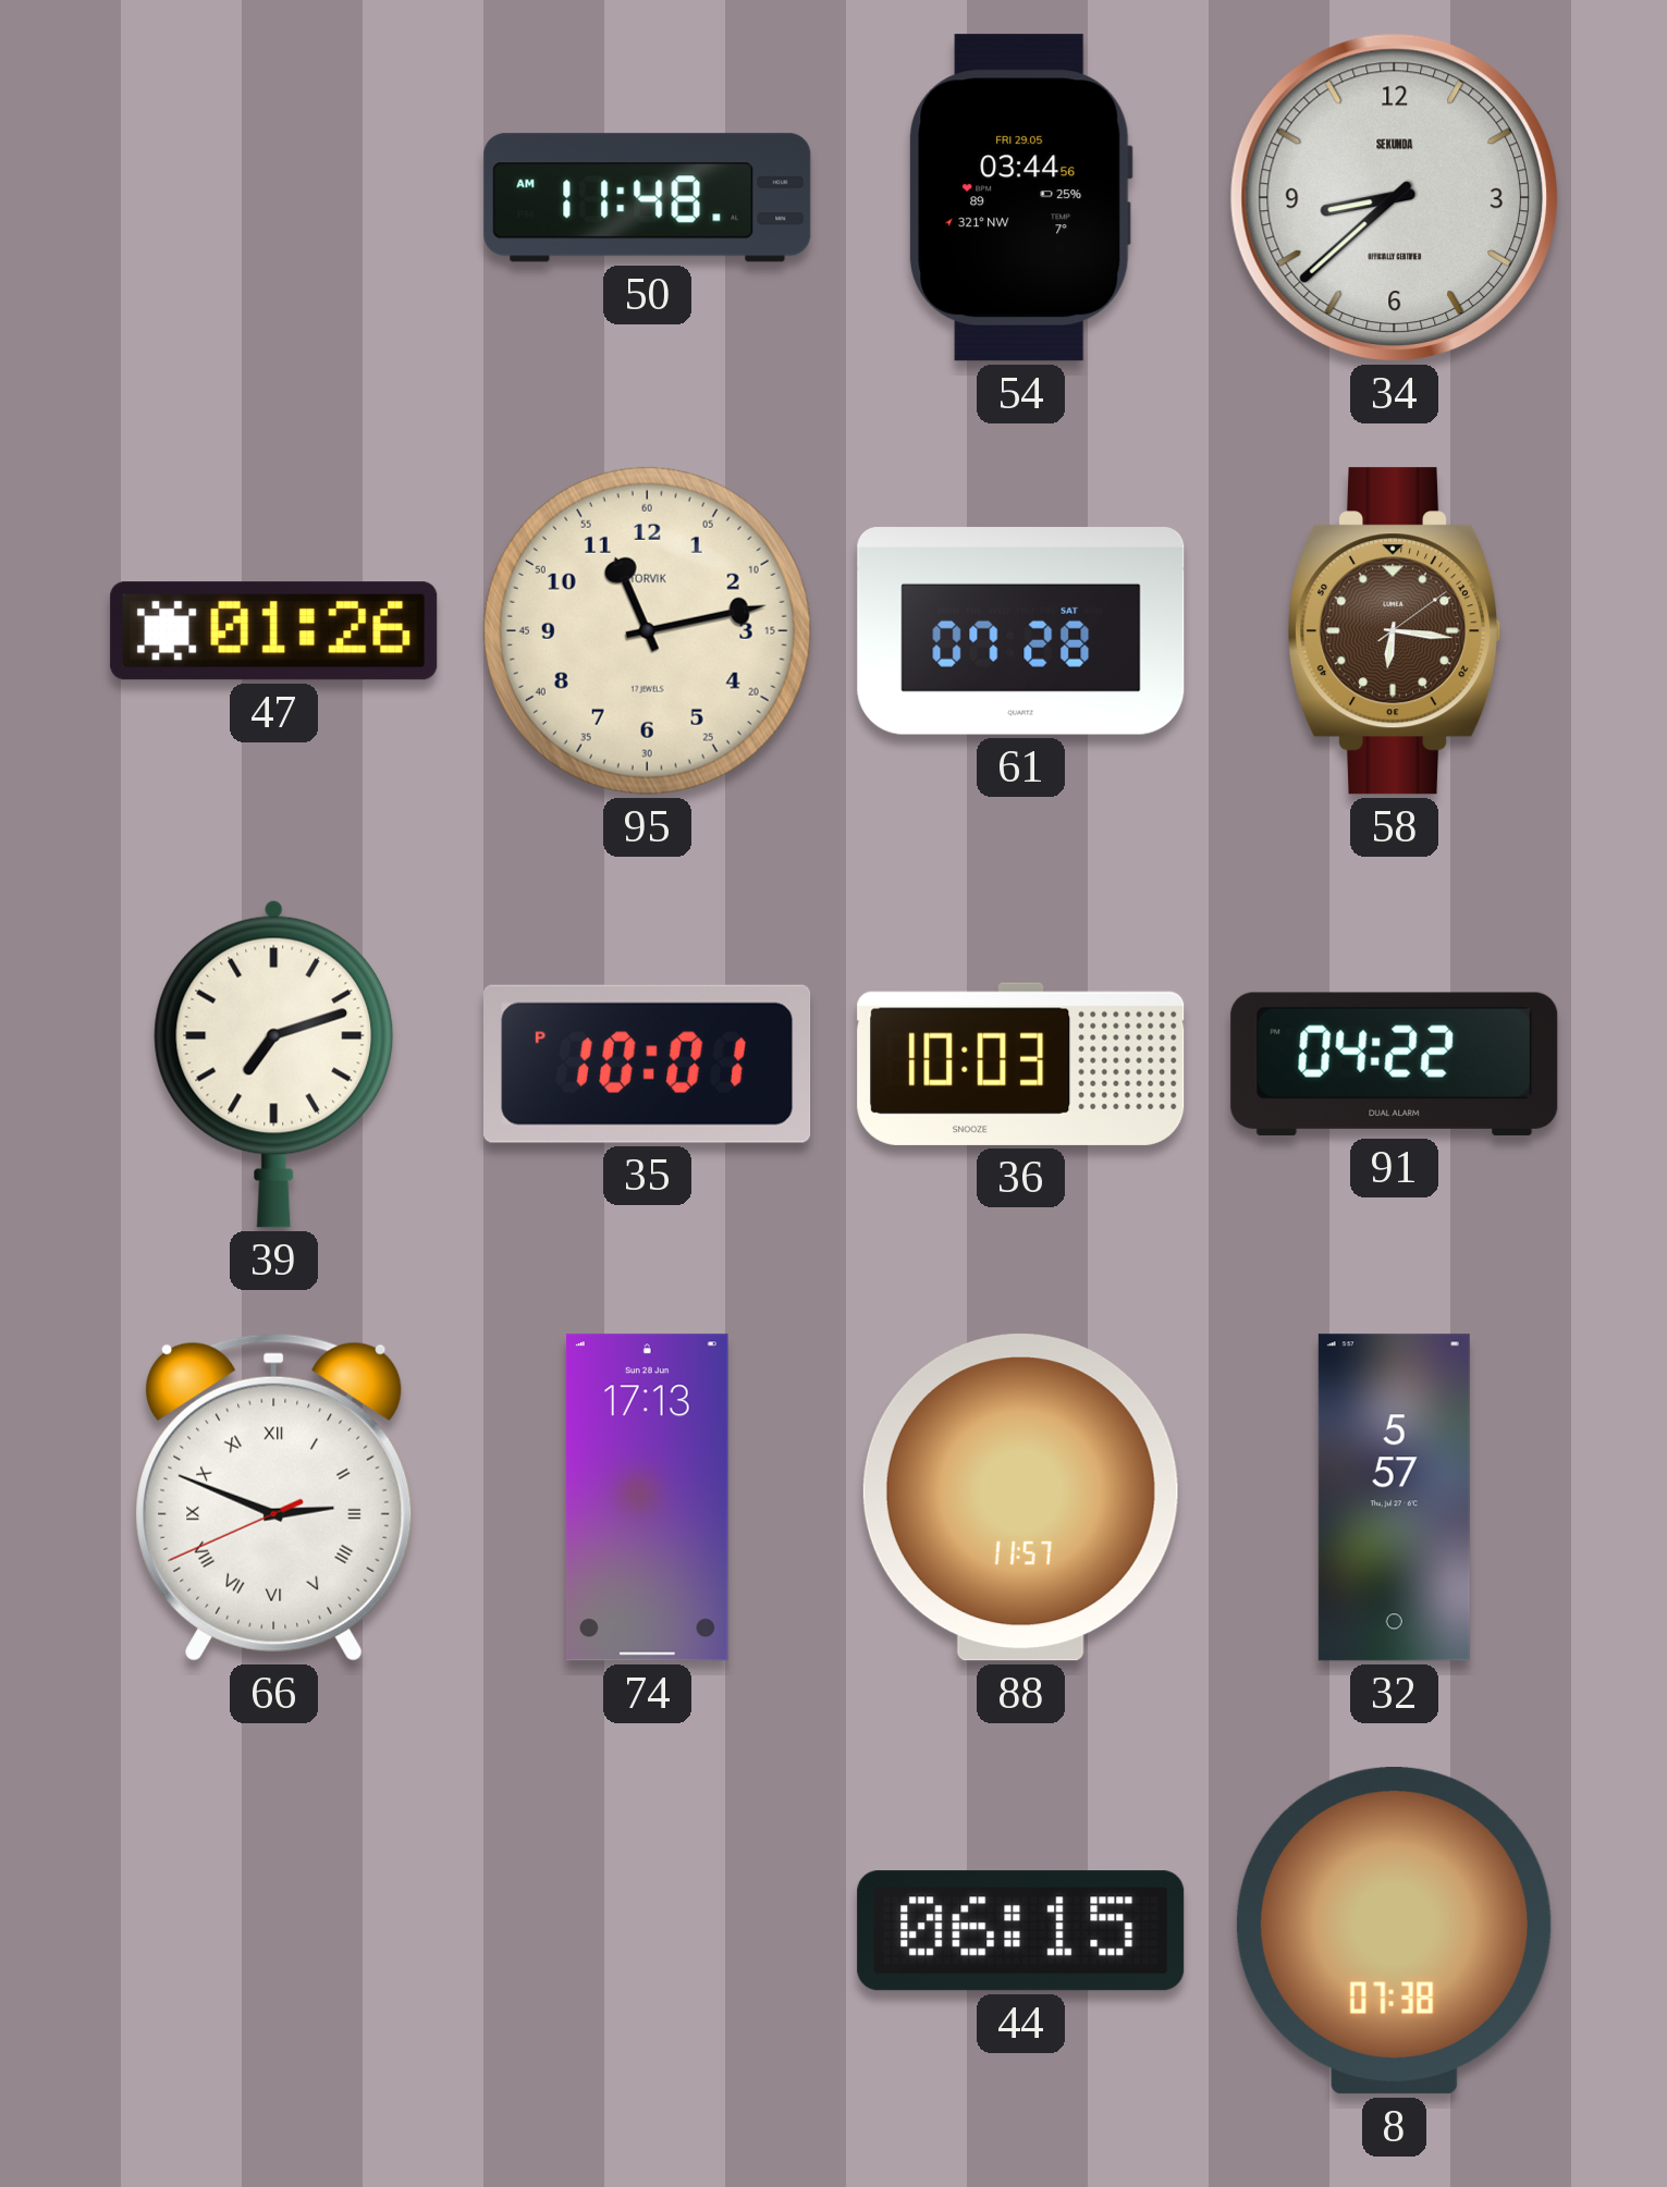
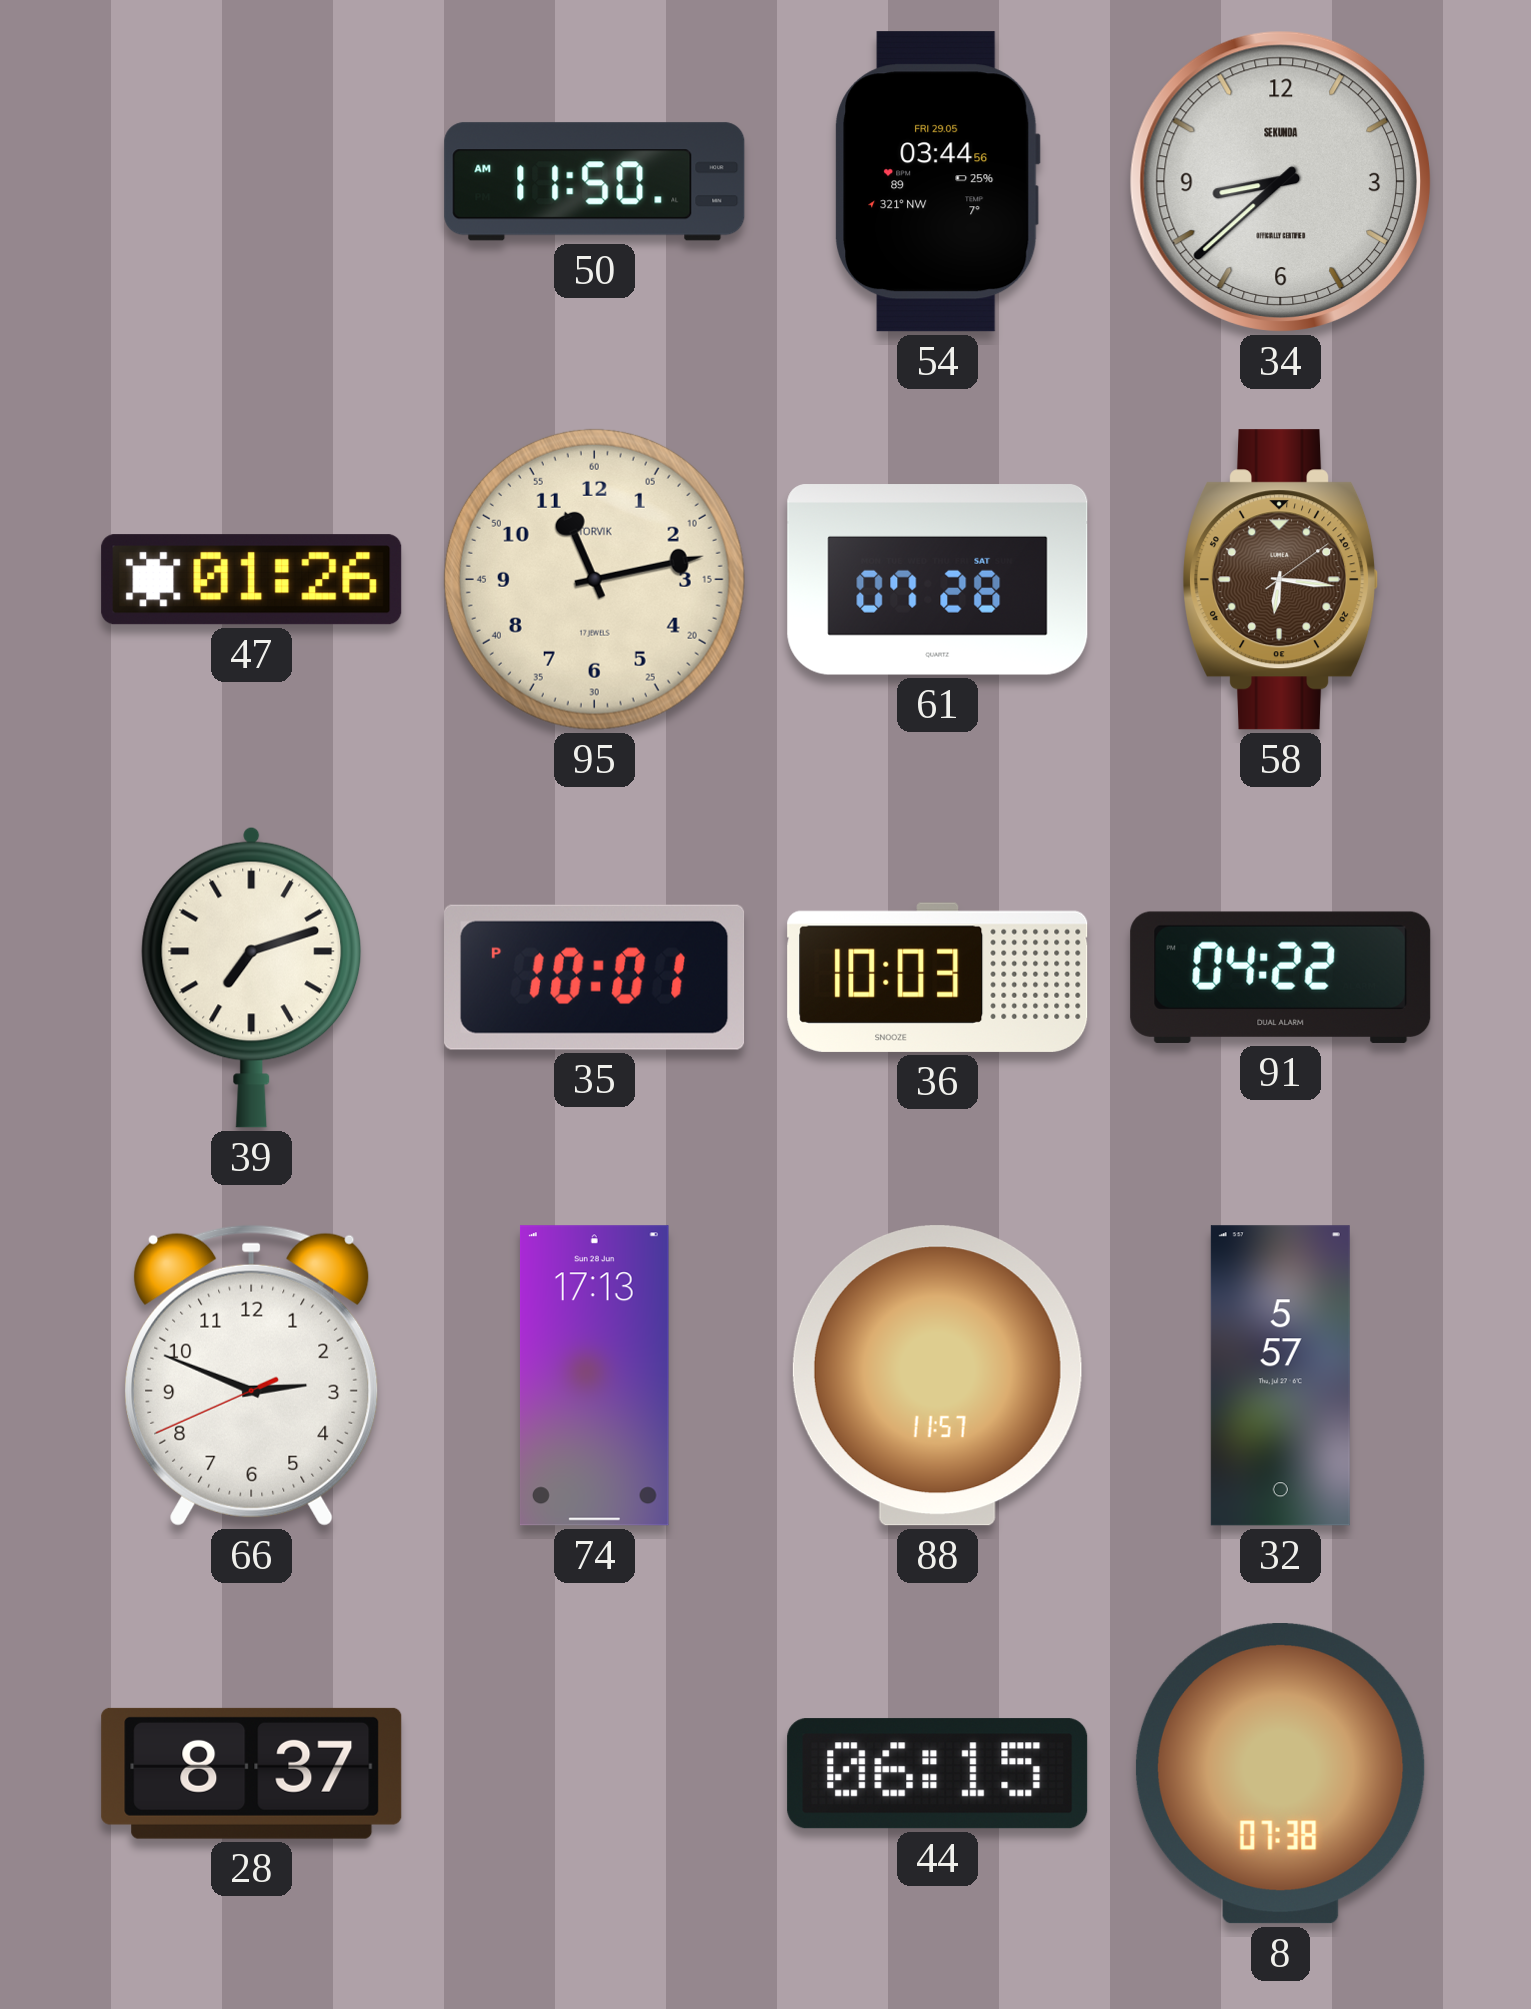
50: 11:48 -> 11:50 (595, 182)
66 numerals: Roman -> Arabic (252, 1375)
28: none -> 8:37 (252, 1773)
